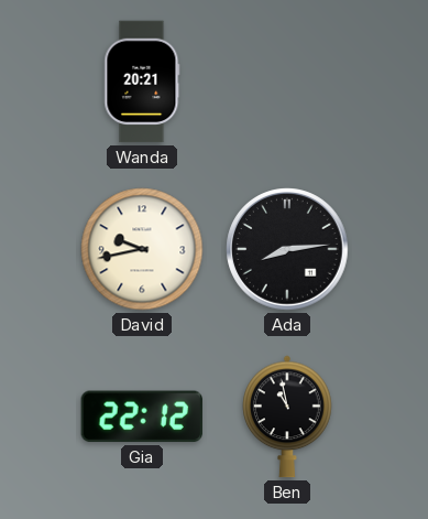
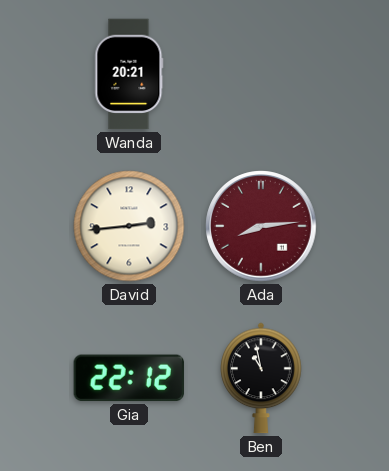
David: 9:43 -> 2:44 (129, 226)
Ada dial: black -> burgundy (261, 226)
